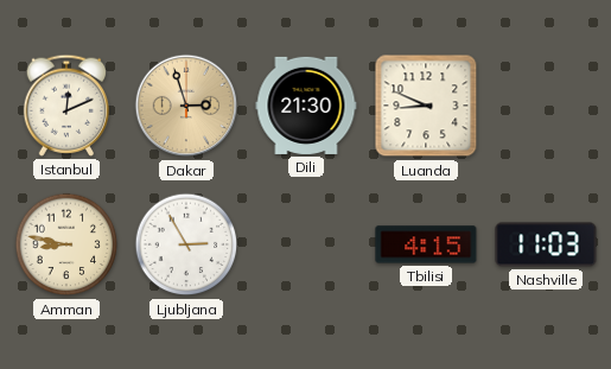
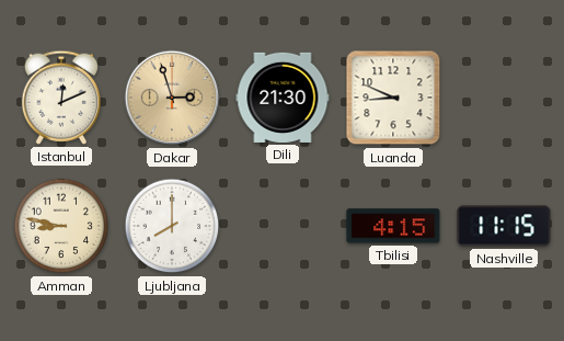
Ljubljana: 2:55 -> 8:00 (172, 226)
Nashville: 11:03 -> 11:15 (504, 226)
